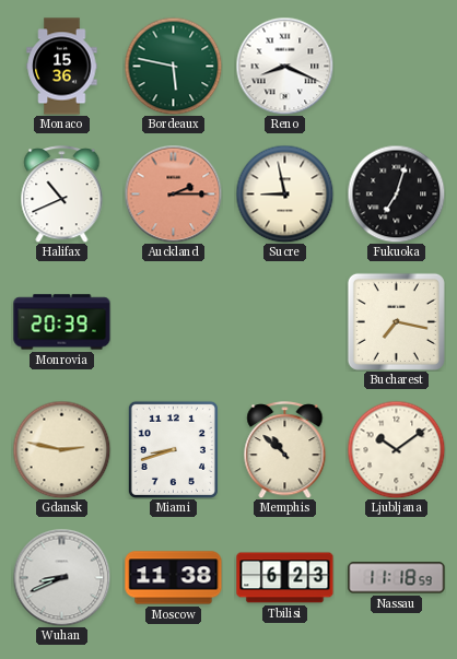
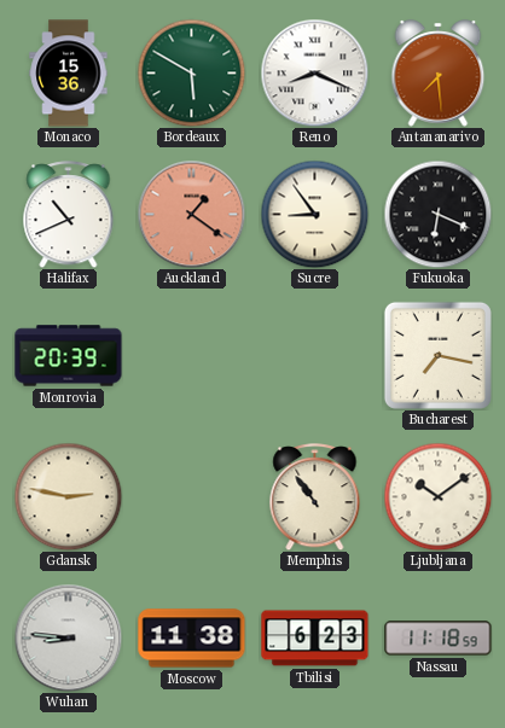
Bordeaux: 5:47 -> 5:50 (191, 72)
Antananarivo: none -> 7:29 (439, 74)
Auckland: 2:15 -> 1:21 (191, 214)
Sucre: 8:58 -> 8:54 (314, 214)
Fukuoka: 7:03 -> 6:19 (437, 214)
Miami: 8:42 -> none (173, 449)
Memphis: 10:52 -> 10:54 (315, 497)
Wuhan: 8:41 -> 8:46 (68, 637)
